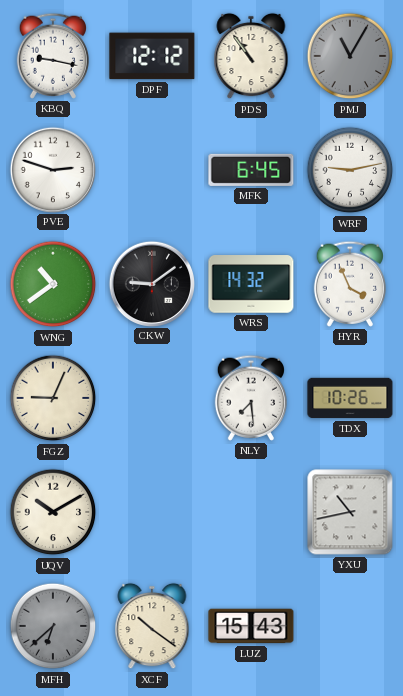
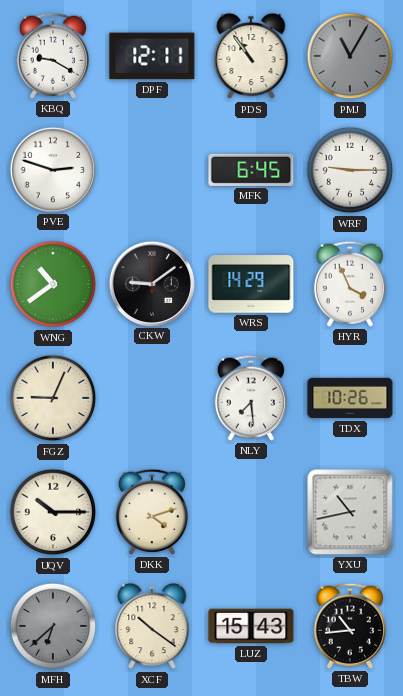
KBQ: 9:17 -> 9:20 (52, 56)
DPF: 12:12 -> 12:11 (152, 56)
WRF: 9:13 -> 9:15 (350, 170)
WRS: 14:32 -> 14:29 (251, 284)
UQV: 10:10 -> 10:15 (53, 512)
DKK: none -> 4:12 (151, 512)
TBW: none -> 10:44 (349, 626)
